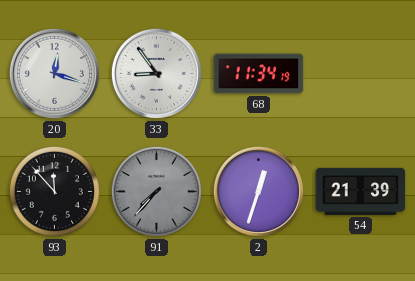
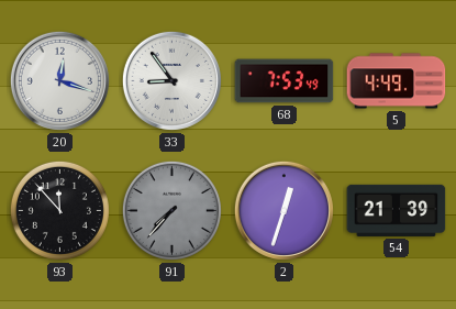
68: 11:34 -> 7:53 (285, 81)
5: none -> 4:49 (397, 81)
